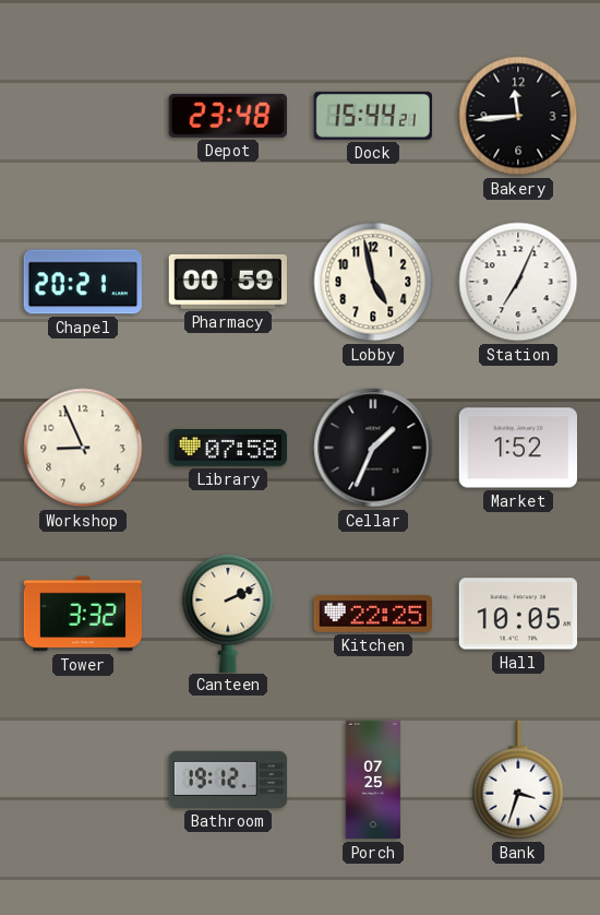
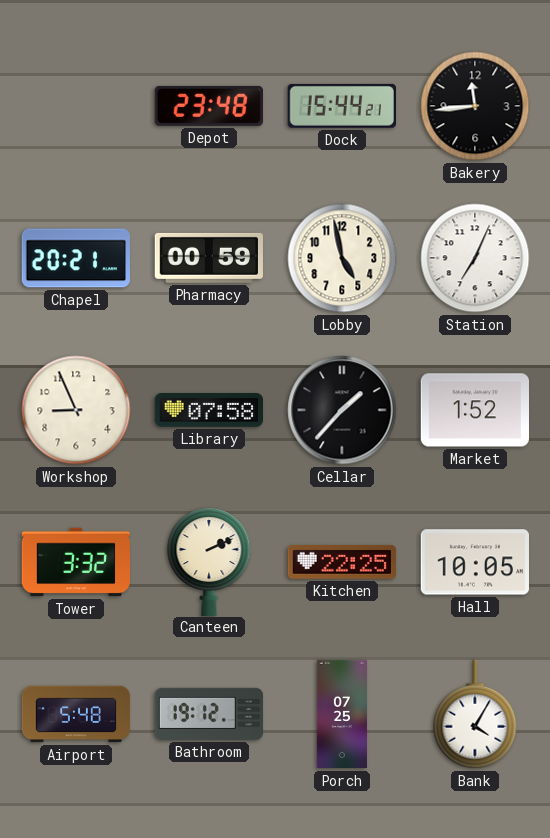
Cellar: 1:34 -> 1:37 (342, 410)
Airport: none -> 5:48 (76, 714)
Bank: 3:33 -> 4:05 (475, 714)
